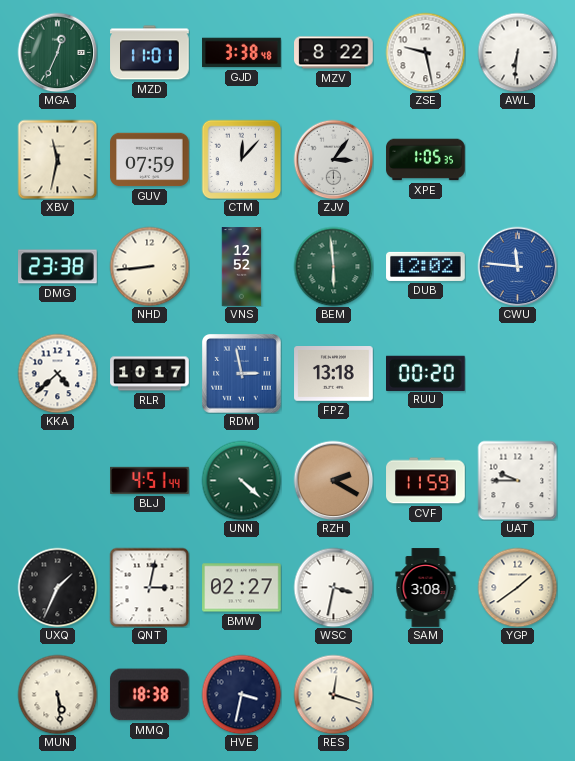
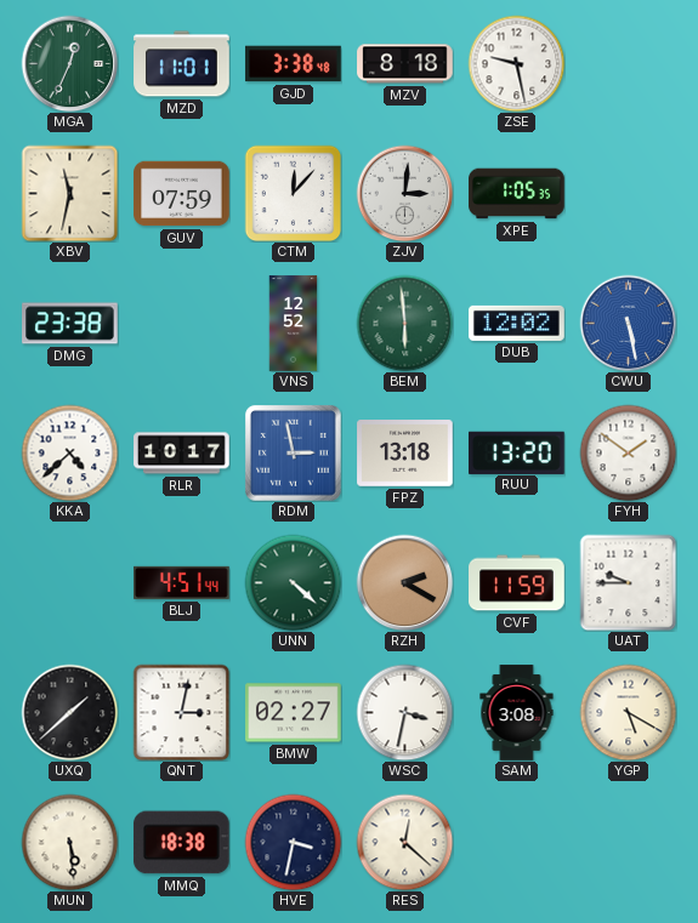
MZV: 8:22 -> 8:18 (405, 64)
AWL: 6:31 -> none (517, 52)
ZJV: 3:06 -> 3:01 (404, 193)
NHD: 8:44 -> none (149, 266)
CWU: 11:46 -> 5:28 (628, 323)
RUU: 00:20 -> 13:20 (517, 452)
FYH: none -> 1:51 (628, 452)
UXQ: 1:34 -> 1:38 (69, 712)
YGP: 1:39 -> 5:20 (628, 712)
RES: 12:18 -> 12:22 (404, 842)
